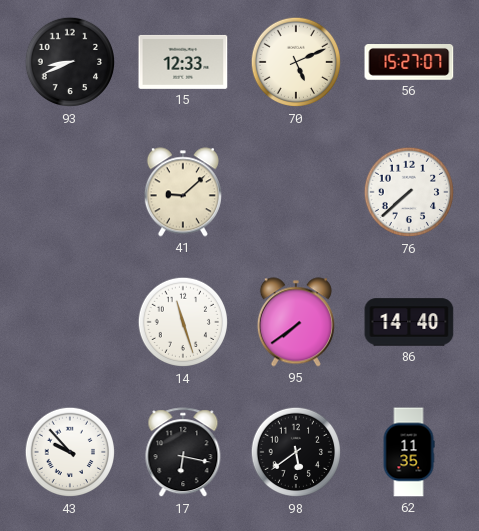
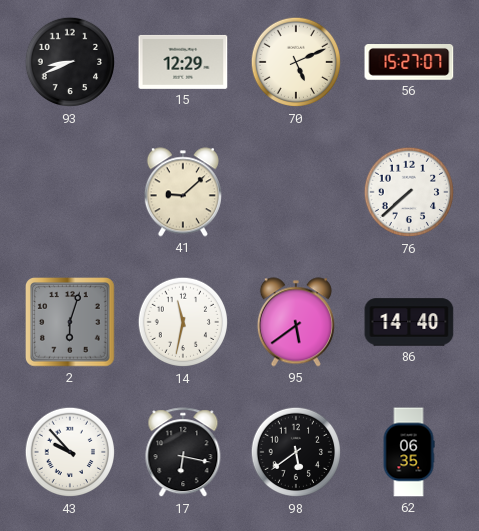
15: 12:33 -> 12:29 (183, 62)
2: none -> 6:03 (71, 323)
14: 11:27 -> 11:32 (183, 322)
95: 7:39 -> 5:39 (296, 322)
62: 11:35 -> 06:35 (409, 452)
